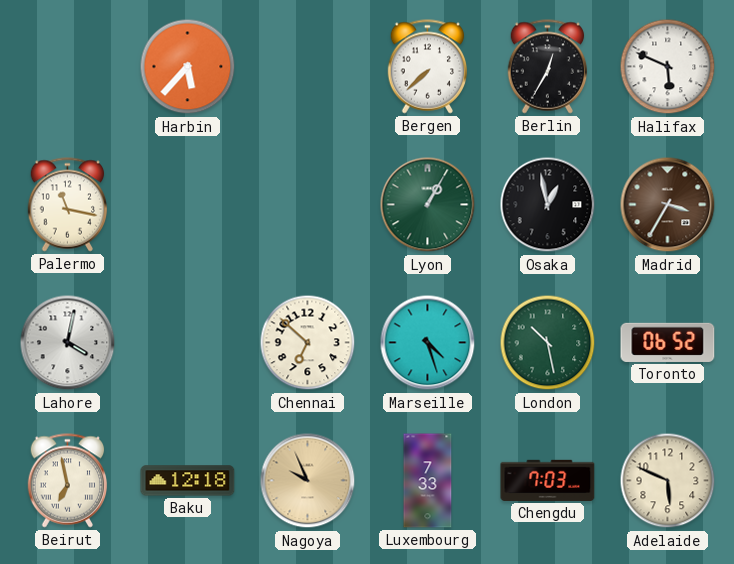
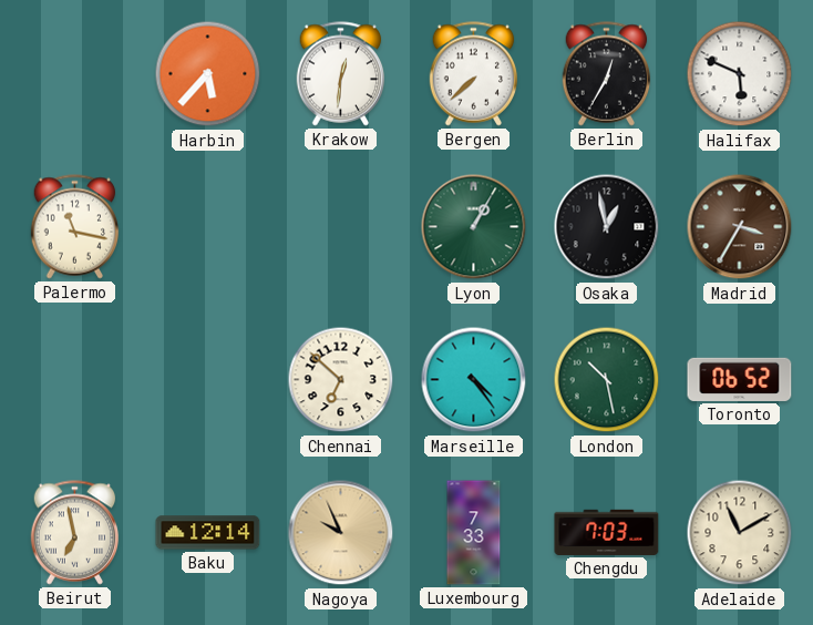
Krakow: none -> 12:31 (341, 74)
Lahore: 4:02 -> none (68, 343)
Marseille: 4:27 -> 4:24 (474, 380)
Baku: 12:18 -> 12:14 (208, 533)
Adelaide: 5:49 -> 11:10 (740, 533)
